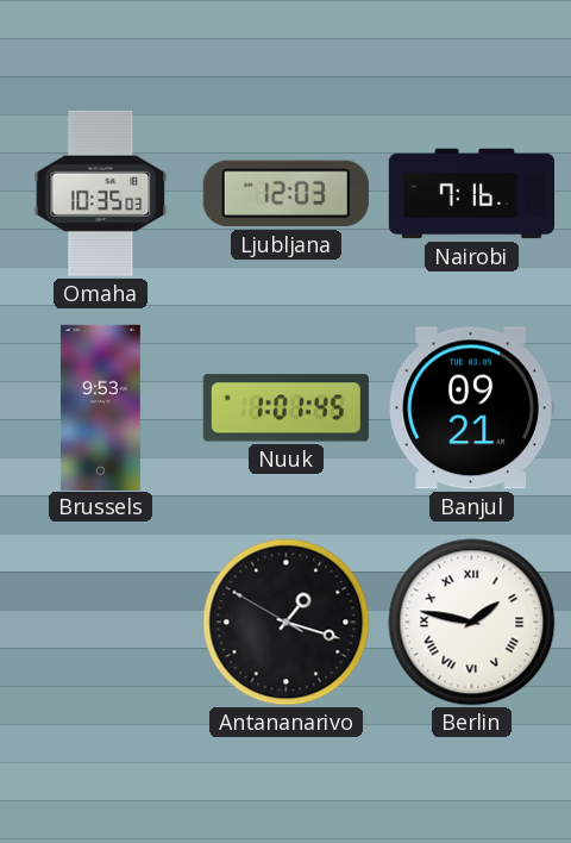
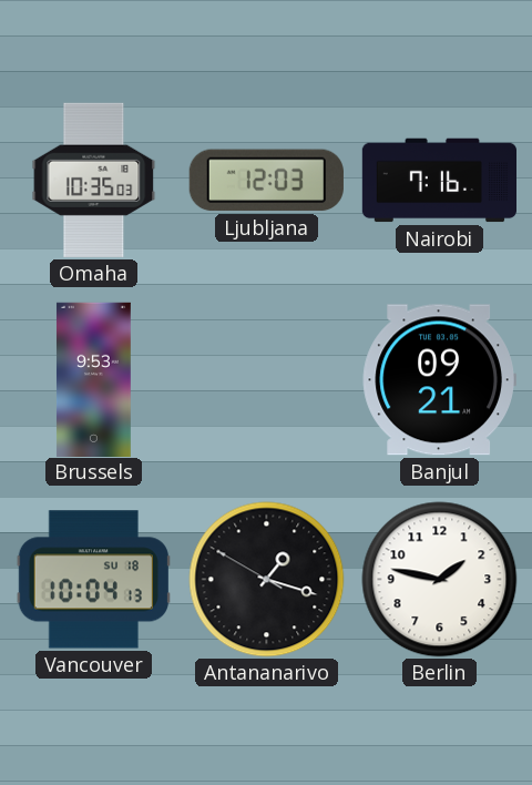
Nuuk: 1:01 -> none (285, 408)
Vancouver: none -> 10:04 (93, 580)
Berlin numerals: Roman -> Arabic (440, 580)
